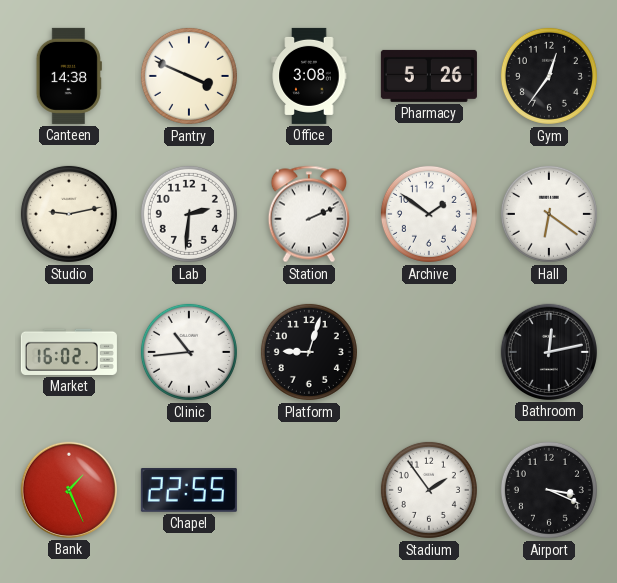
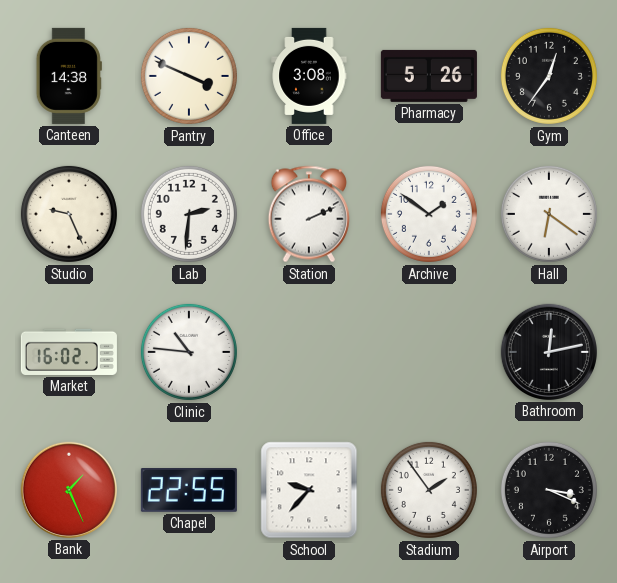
Studio: 9:13 -> 9:26 (69, 214)
Clinic: 10:44 -> 10:46 (189, 352)
Platform: 9:03 -> none (309, 352)
School: none -> 9:37 (309, 490)
